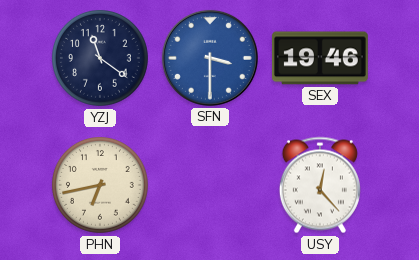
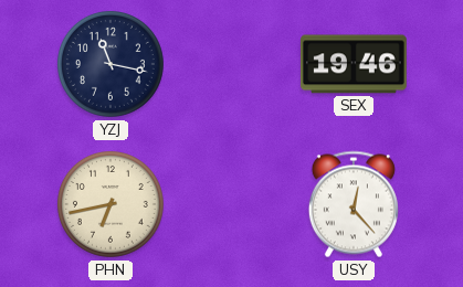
YZJ: 11:21 -> 11:17 (112, 65)
SFN: 3:30 -> none (210, 58)
